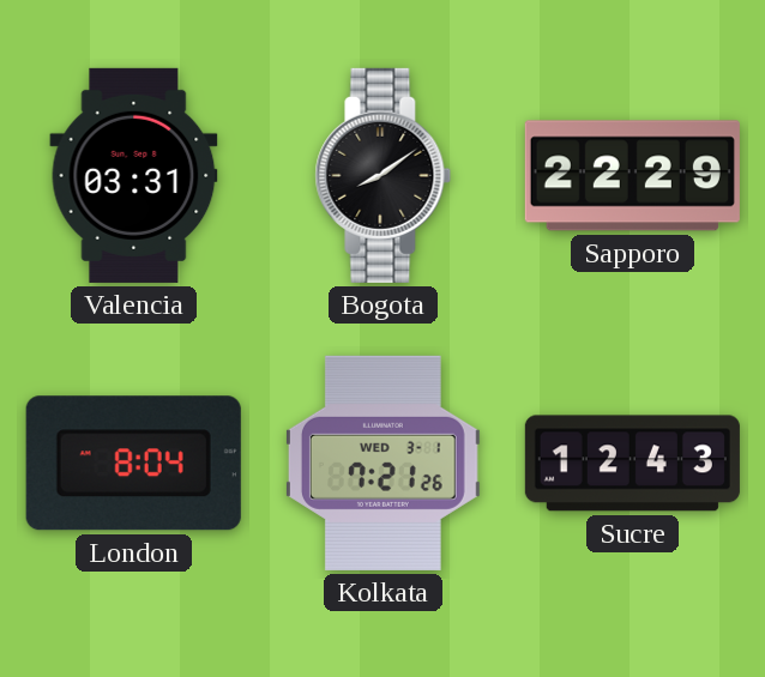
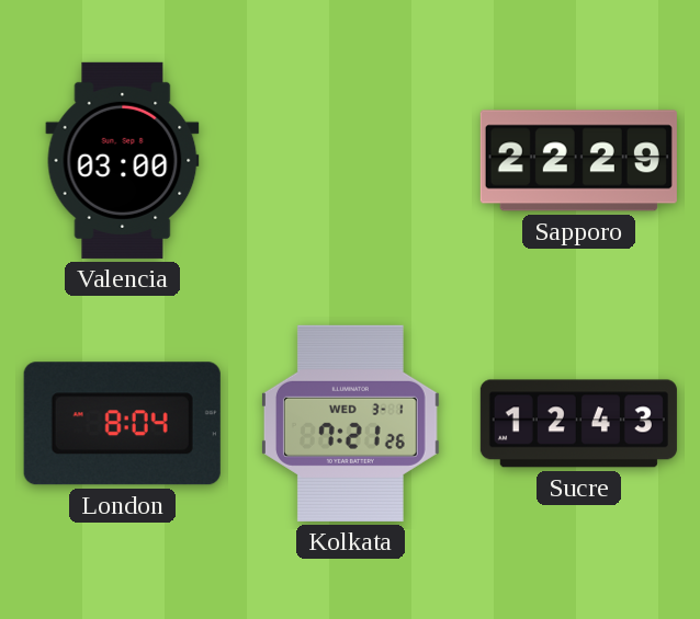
Valencia: 03:31 -> 03:00 (123, 160)
Bogota: 8:09 -> none (384, 175)
